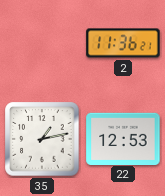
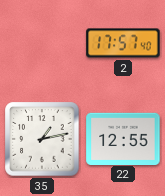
2: 11:36 -> 17:57 (123, 43)
22: 12:53 -> 12:55 (123, 138)
